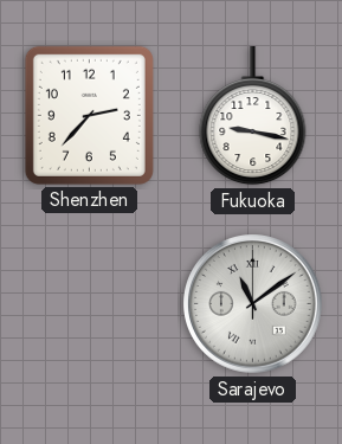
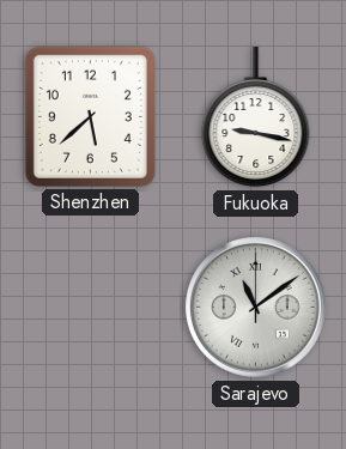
Shenzhen: 2:37 -> 5:38 (90, 116)
